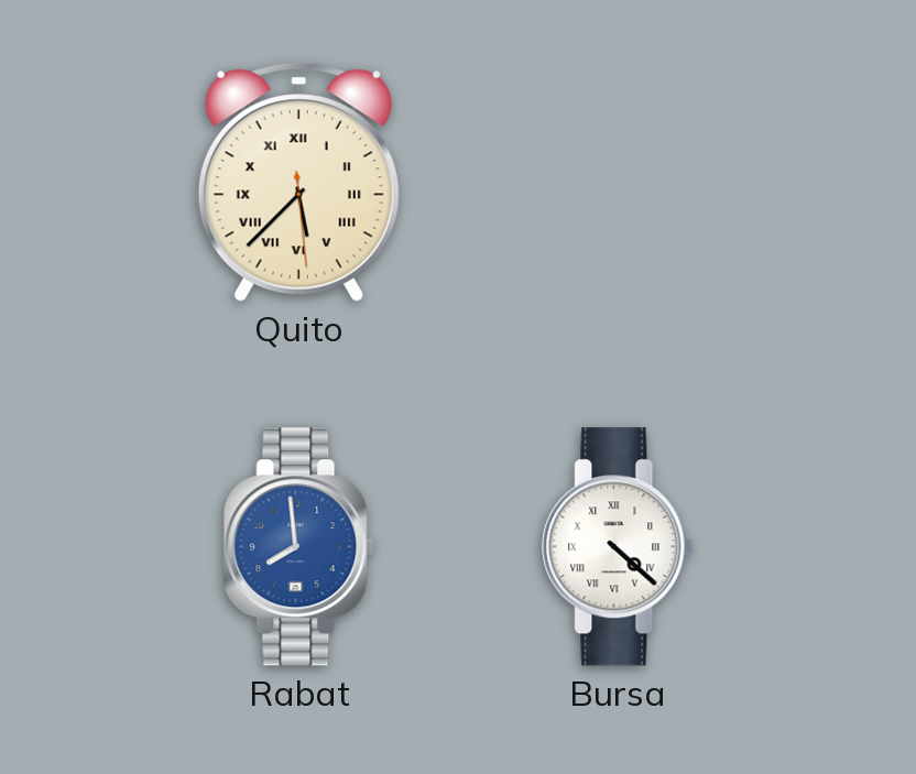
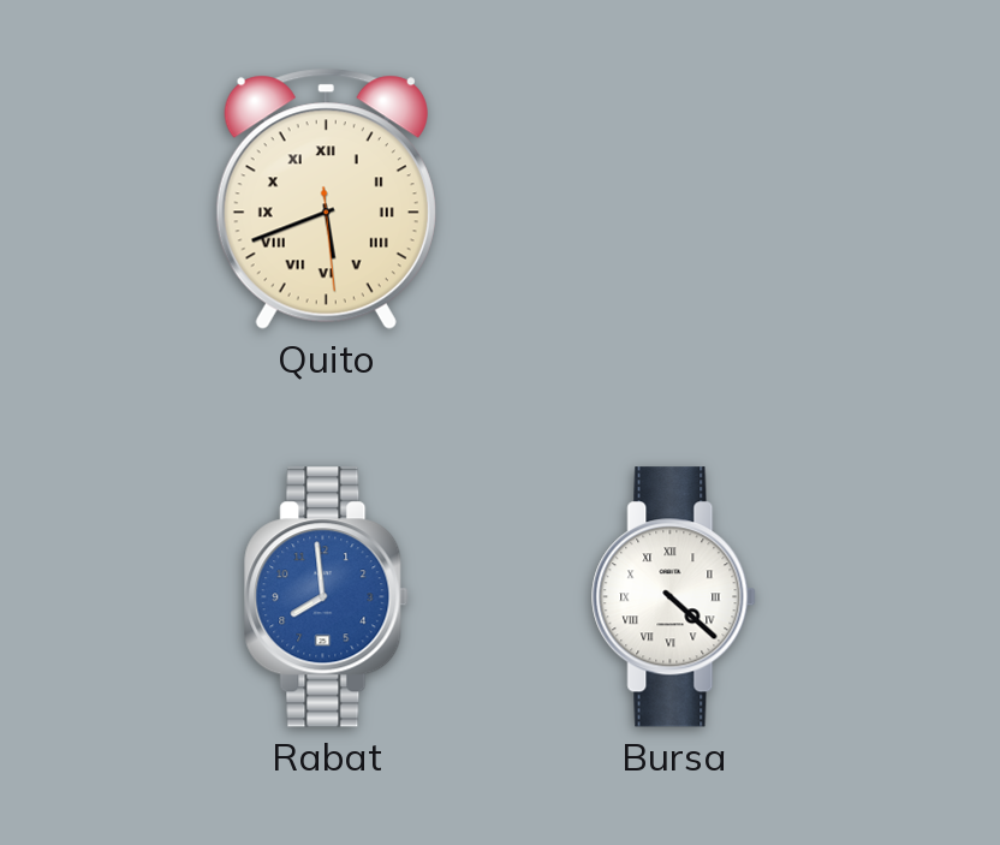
Quito: 5:37 -> 5:41 (326, 198)
